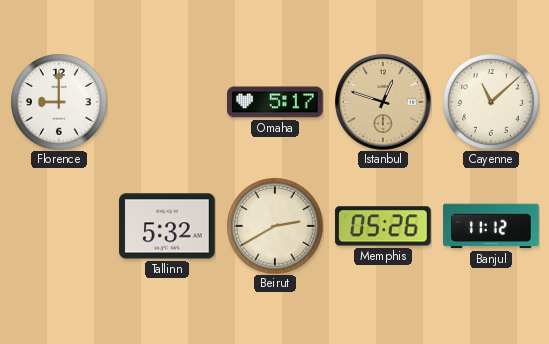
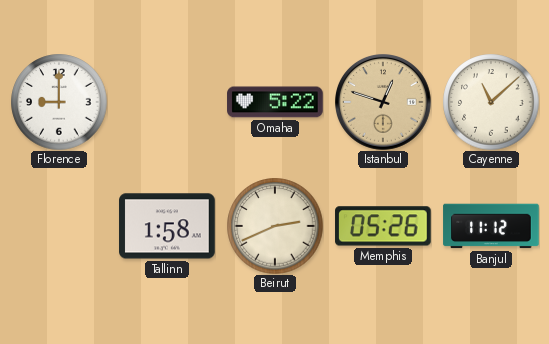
Omaha: 5:17 -> 5:22 (275, 102)
Tallinn: 5:32 -> 1:58 (167, 226)
Beirut: 2:40 -> 2:41 (275, 226)
